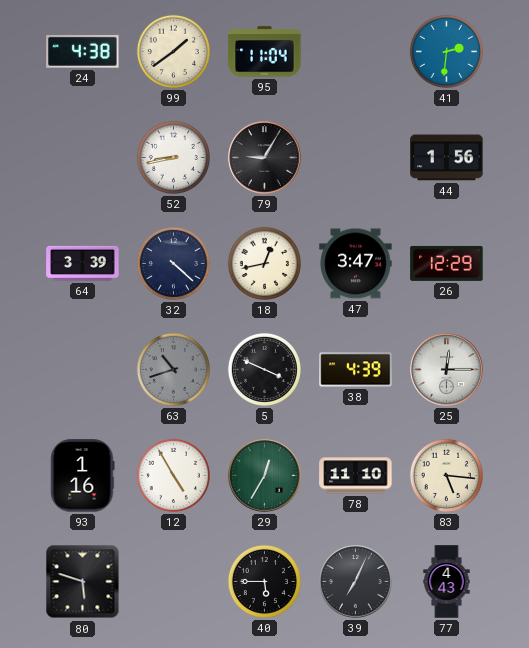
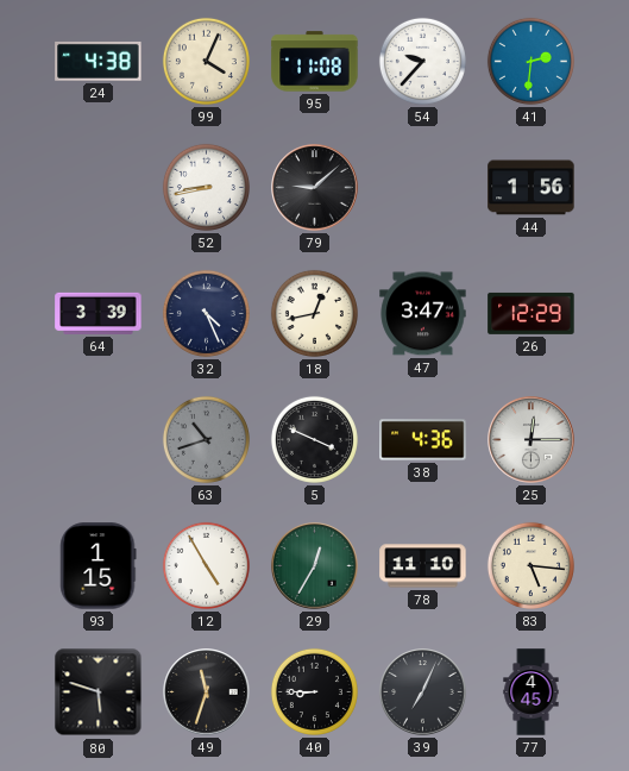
99: 1:39 -> 4:04 (206, 61)
95: 11:04 -> 11:08 (315, 62)
54: none -> 9:37 (422, 61)
79: 9:05 -> 9:08 (315, 188)
32: 4:22 -> 4:26 (206, 313)
38: 4:39 -> 4:36 (423, 440)
93: 1:16 -> 1:15 (99, 566)
49: none -> 11:33 (207, 692)
40: 5:45 -> 8:45 (314, 691)
77: 4:43 -> 4:45 (531, 692)
